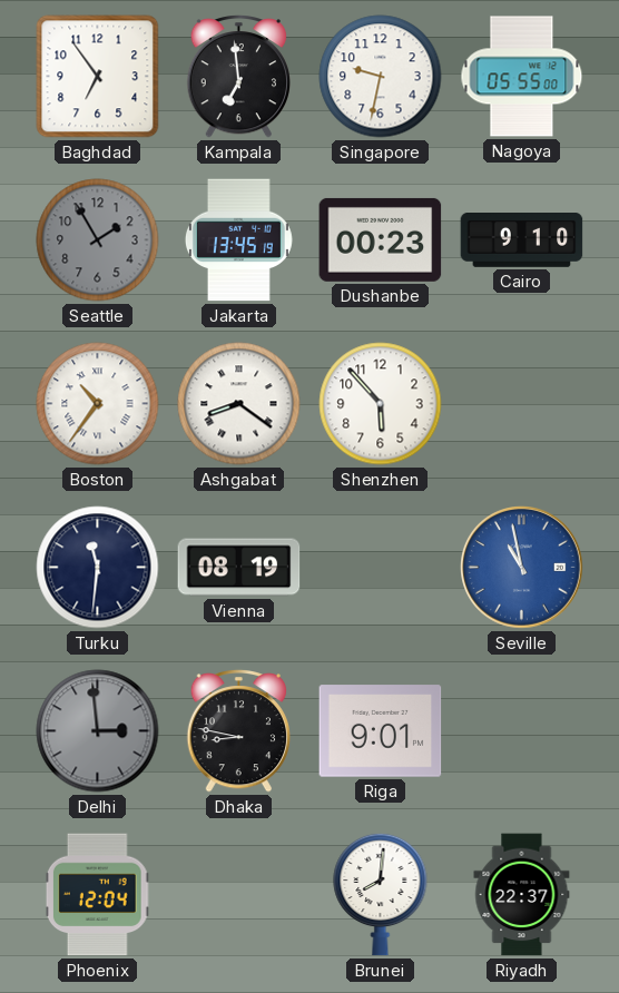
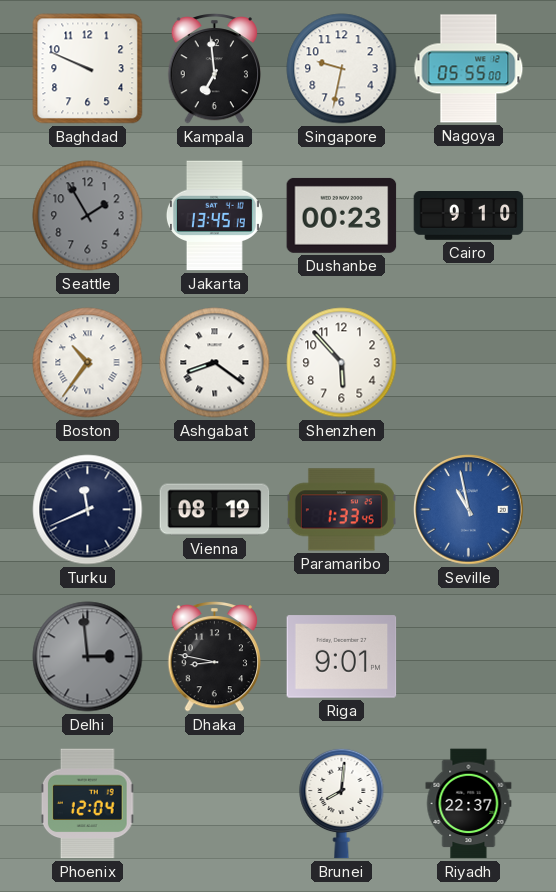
Baghdad: 6:54 -> 9:49 (88, 69)
Turku: 11:31 -> 11:41 (88, 510)
Paramaribo: none -> 1:33 (341, 510)
